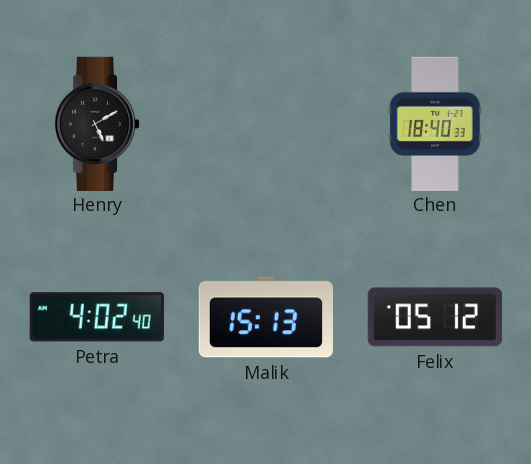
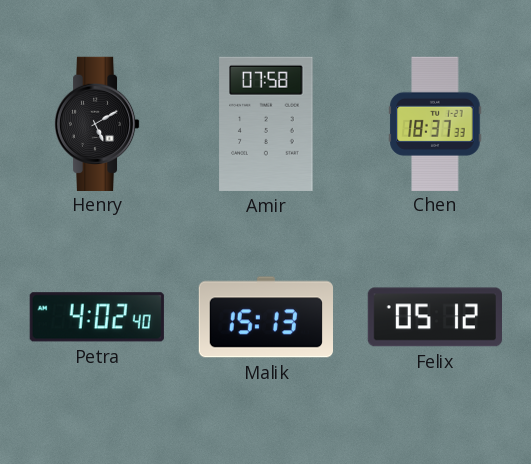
Amir: none -> 07:58 (266, 124)
Chen: 18:40 -> 18:37 (435, 123)
